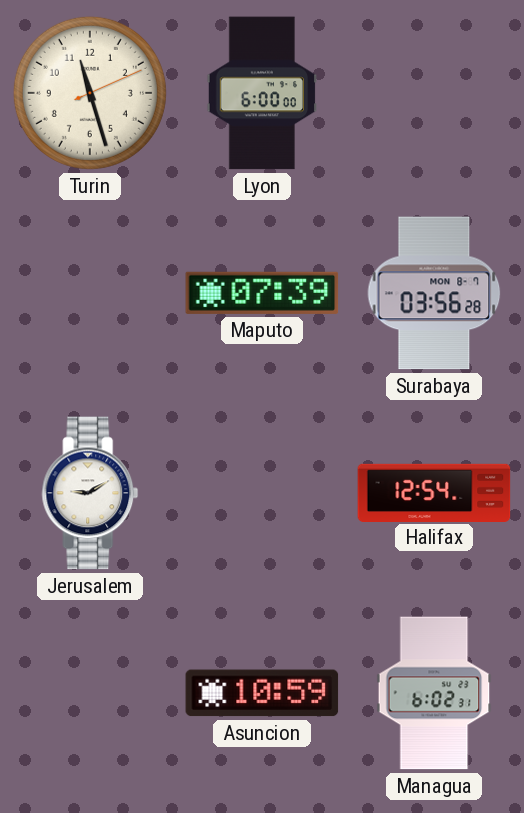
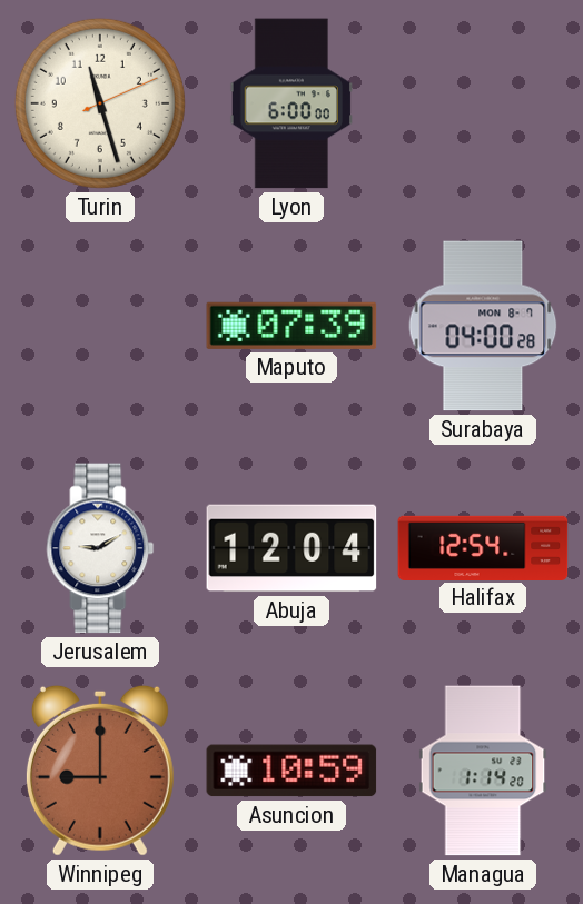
Surabaya: 03:56 -> 04:00 (483, 326)
Abuja: none -> 12:04 (291, 548)
Winnipeg: none -> 9:00 (100, 771)
Managua: 6:02 -> 1:14 (483, 771)
